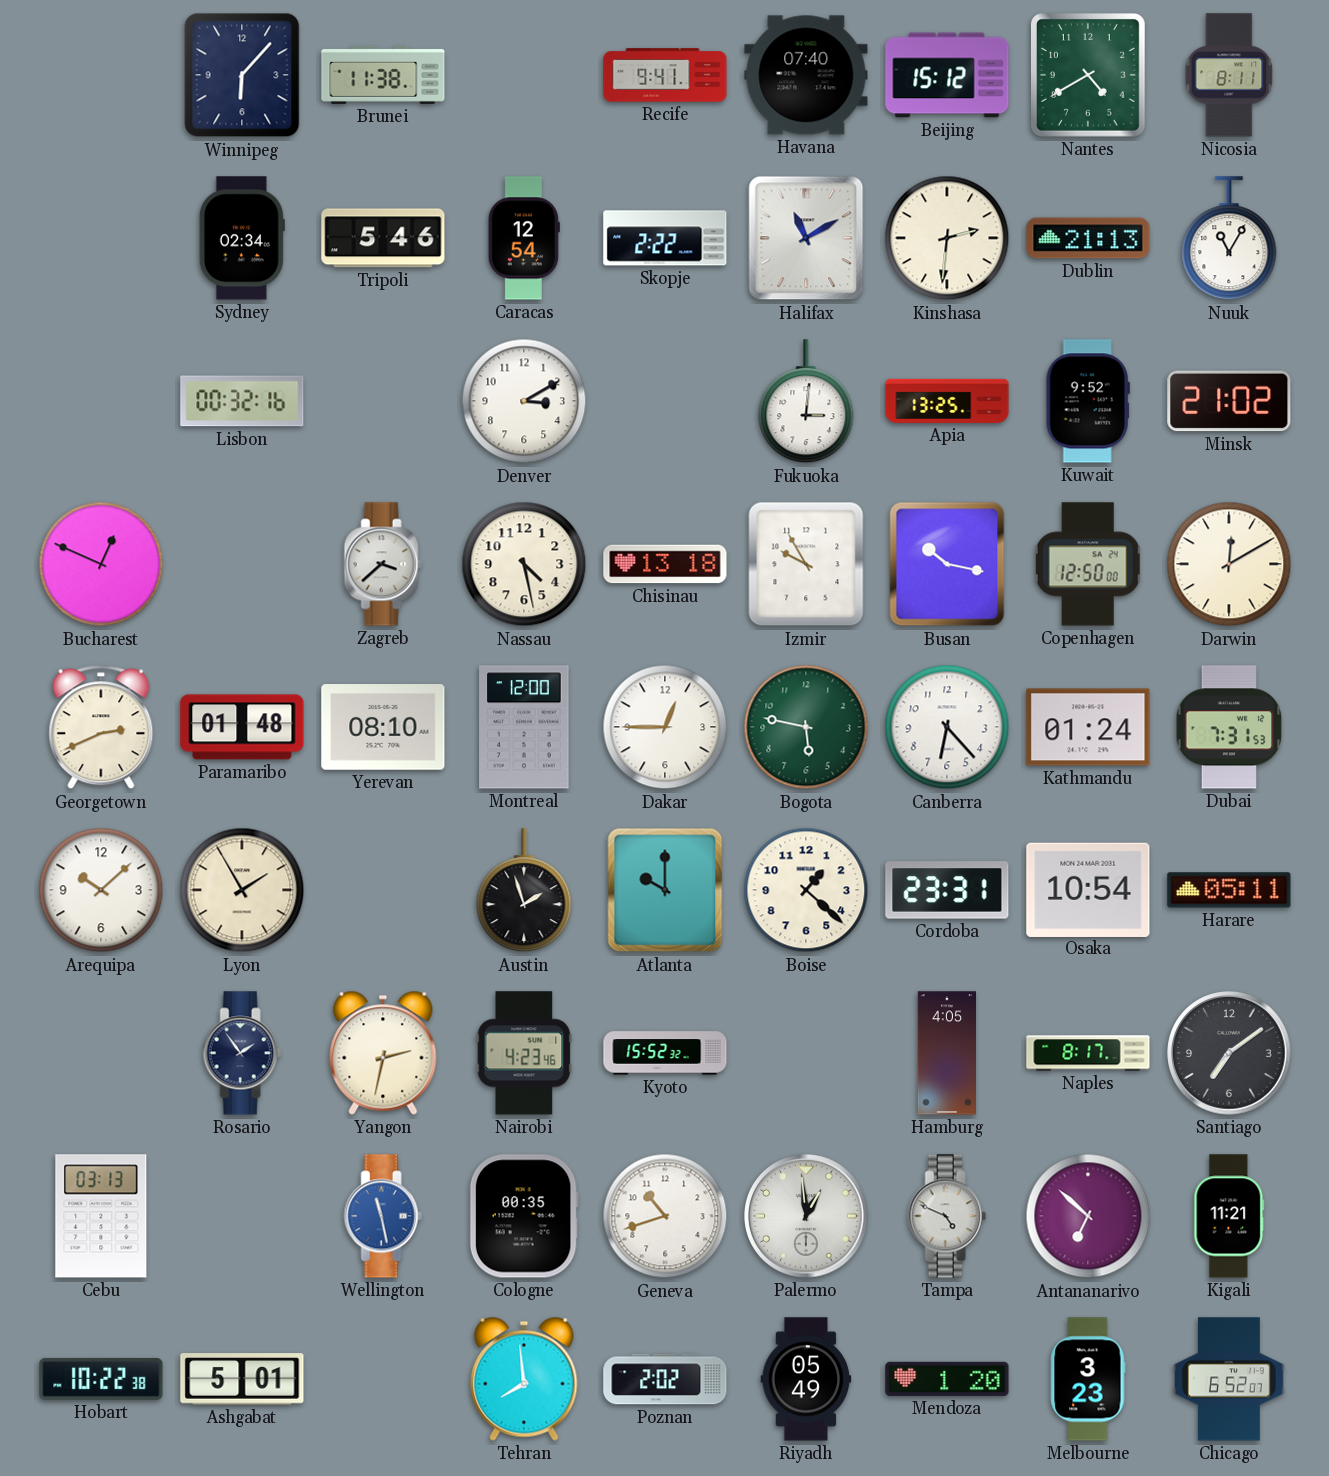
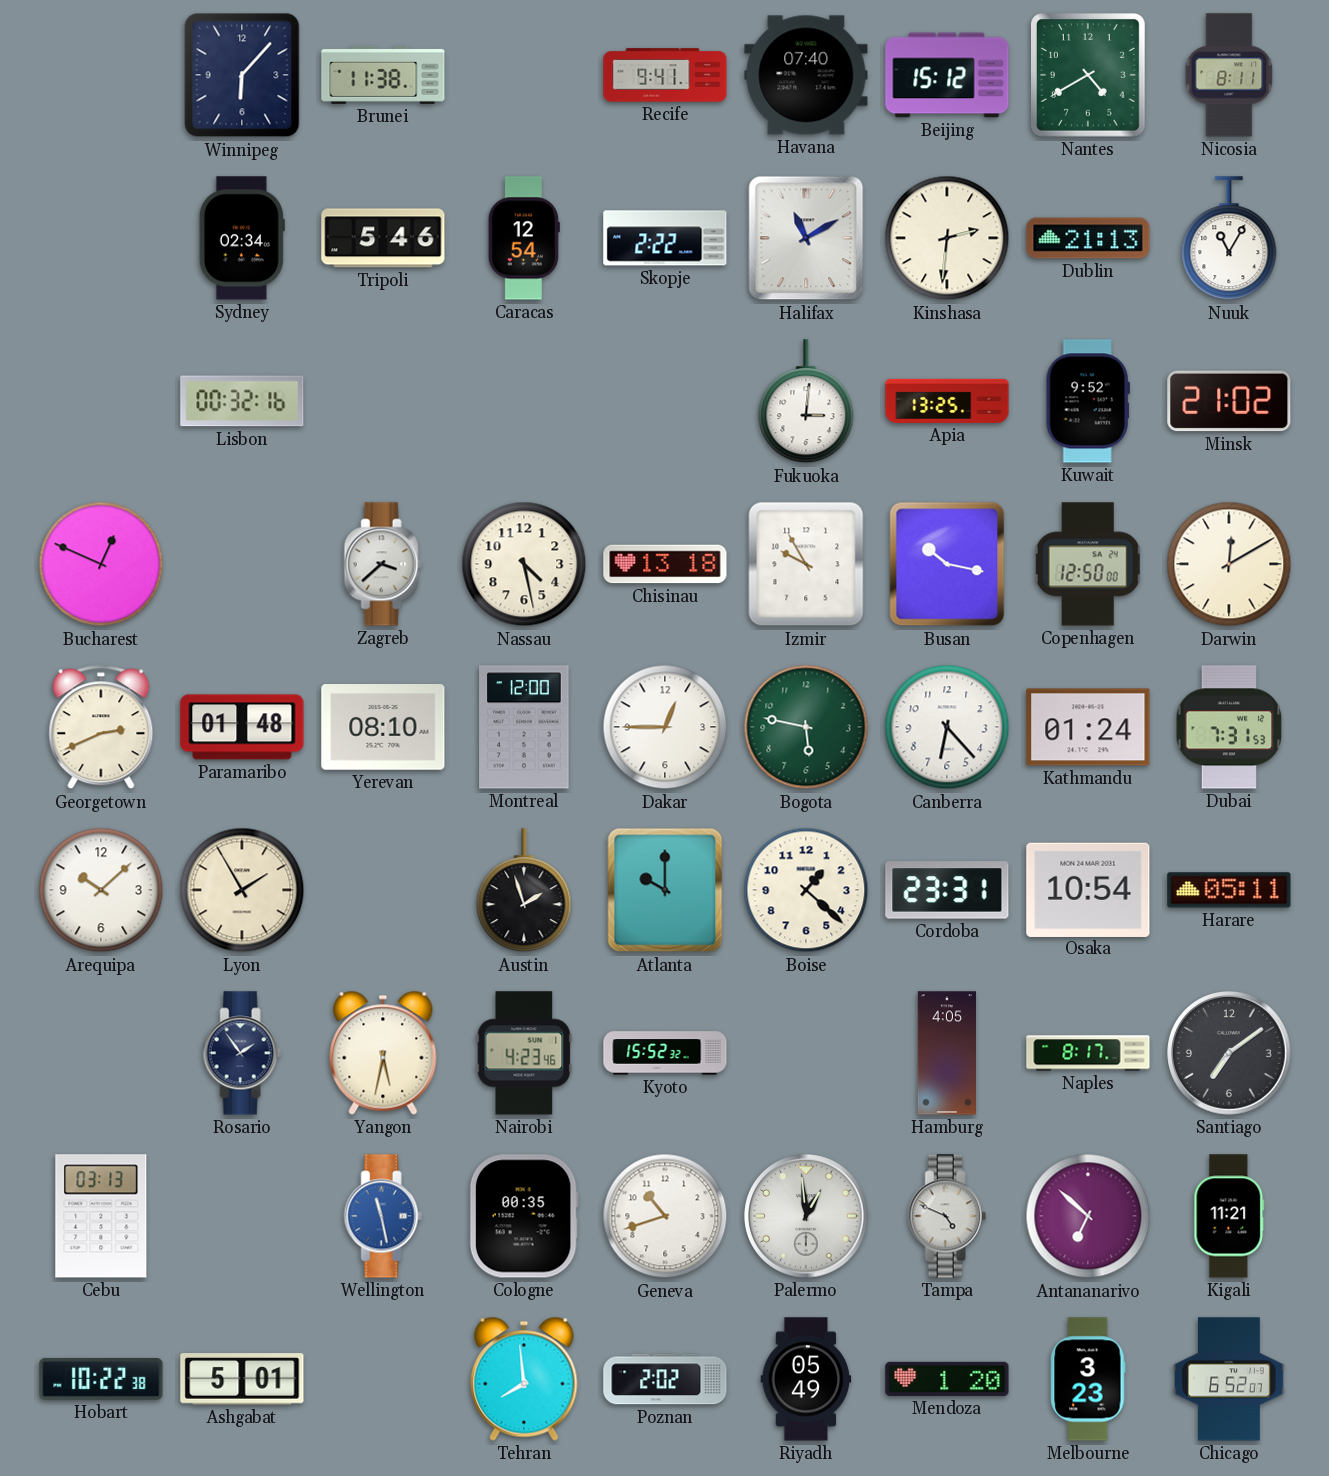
Denver: 3:10 -> none (524, 401)
Yangon: 2:32 -> 5:32 (383, 1053)
